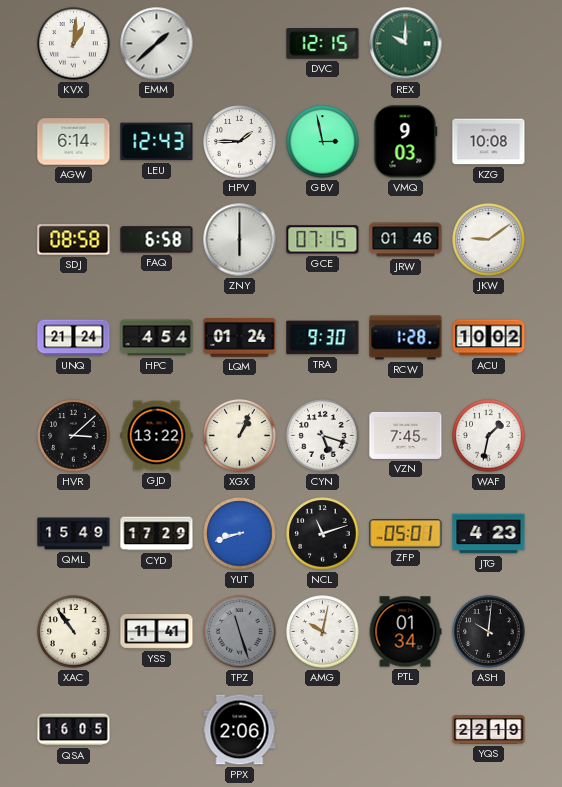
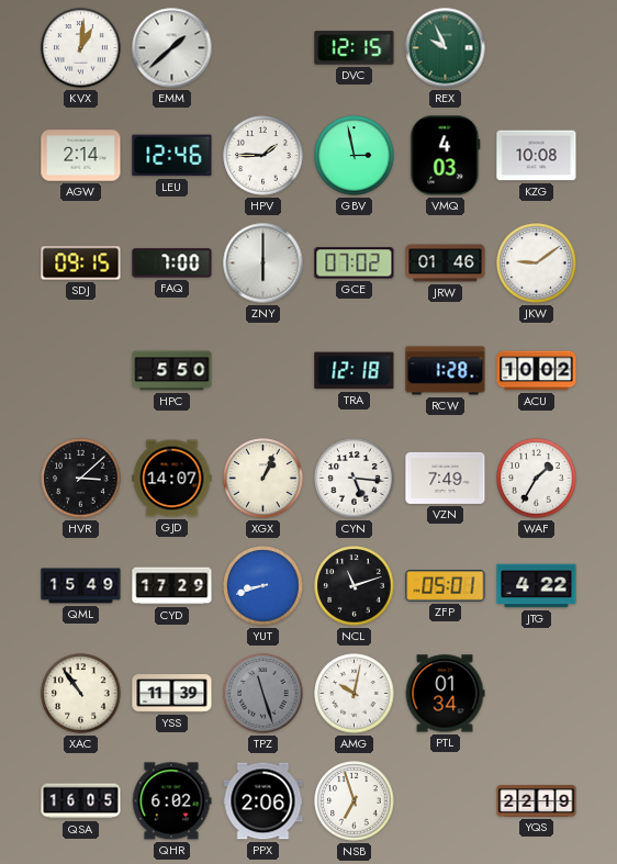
REX: 10:00 -> 9:56 (446, 48)
AGW: 6:14 -> 2:14 (81, 156)
LEU: 12:43 -> 12:46 (172, 156)
VMQ: 9:03 -> 4:03 (446, 156)
SDJ: 08:58 -> 09:15 (81, 263)
FAQ: 6:58 -> 7:00 (172, 263)
GCE: 07:15 -> 07:02 (355, 263)
UNQ: 21:24 -> none (74, 338)
HPC: 4:54 -> 5:50 (172, 371)
LQM: 01:24 -> none (240, 338)
TRA: 9:30 -> 12:18 (355, 371)
GJD: 13:22 -> 14:07 (172, 479)
CYN: 5:18 -> 5:16 (355, 479)
VZN: 7:45 -> 7:49 (446, 478)
WAF: 1:32 -> 1:35 (537, 479)
JTG: 4:23 -> 4:22 (537, 586)
YSS: 11:41 -> 11:39 (172, 694)
ASH: 10:01 -> none (489, 632)
QHR: none -> 6:02 (171, 801)
NSB: none -> 6:57 (355, 801)
